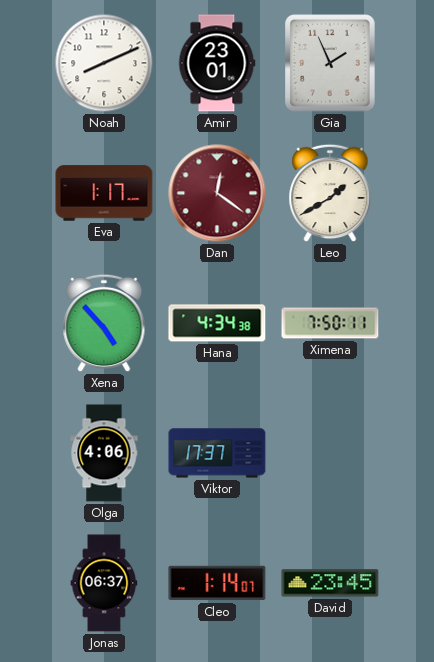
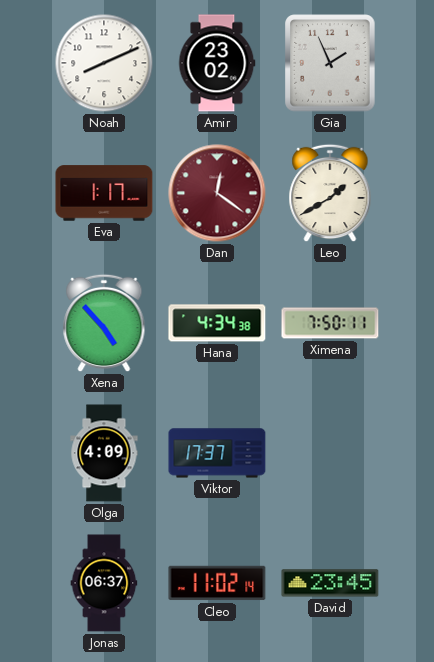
Amir: 23:01 -> 23:02 (217, 63)
Olga: 4:06 -> 4:09 (104, 453)
Cleo: 1:14 -> 11:02 (217, 583)
